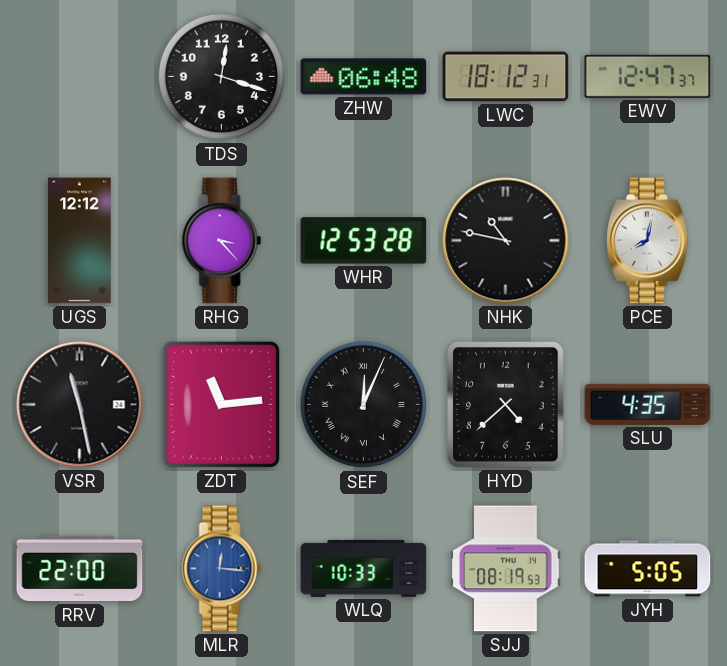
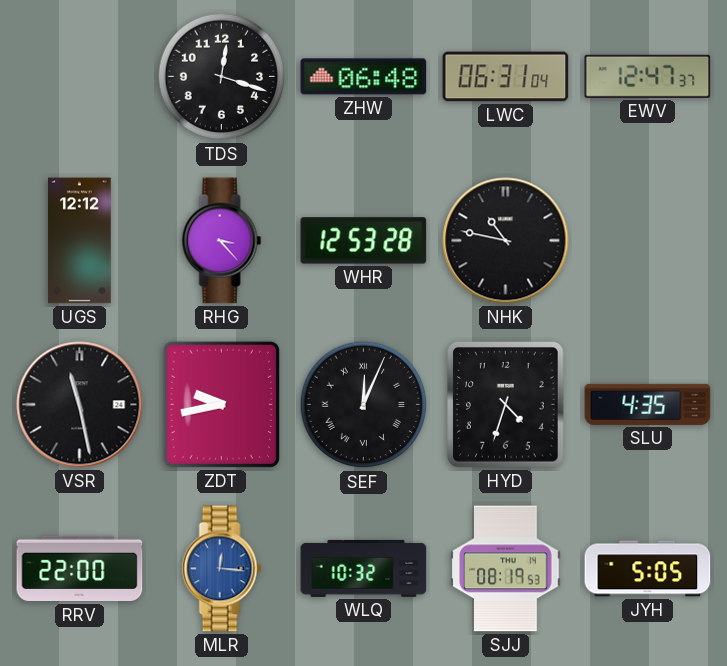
LWC: 18:12 -> 06:31 (506, 77)
PCE: 8:02 -> none (648, 241)
ZDT: 11:14 -> 9:43 (221, 404)
HYD: 4:38 -> 4:33 (506, 405)
WLQ: 10:33 -> 10:32 (364, 568)
